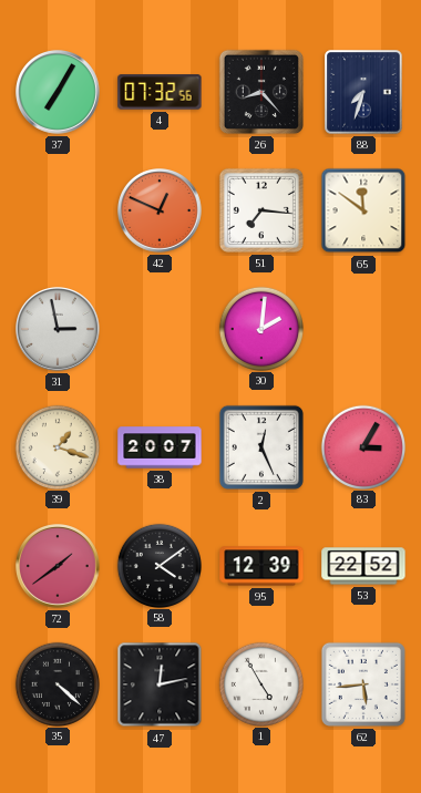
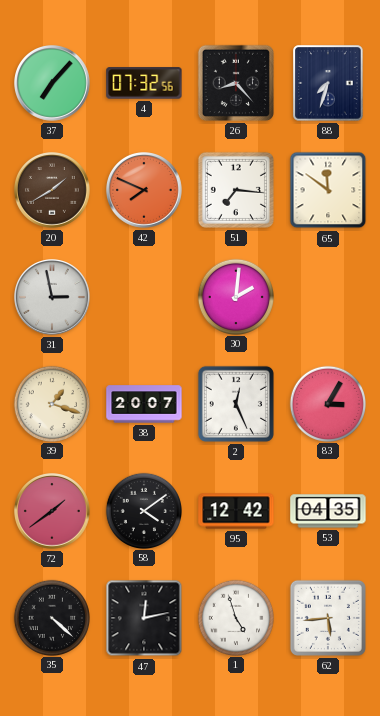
37: 7:05 -> 7:07 (53, 84)
20: none -> 1:40 (53, 191)
42: 12:49 -> 7:49 (145, 191)
95: 12:39 -> 12:42 (236, 511)
53: 22:52 -> 04:35 (328, 511)
1: 4:55 -> 4:57 (235, 617)
